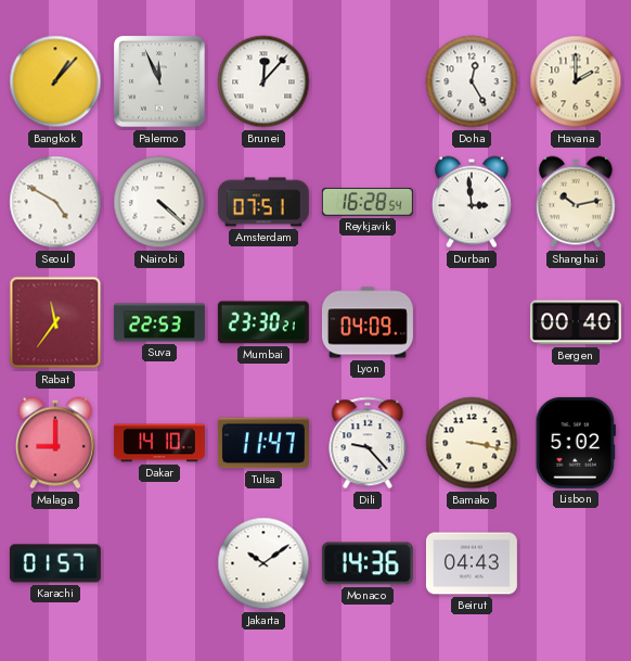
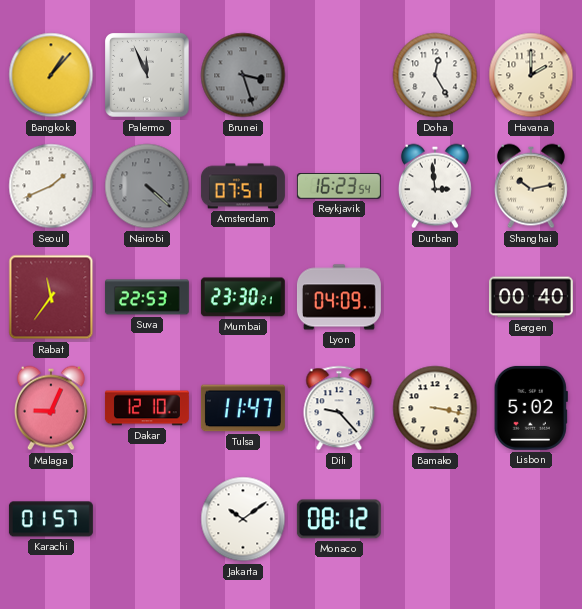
Brunei: 12:07 -> 3:27 (243, 75)
Brunei dial: white -> grey (243, 75)
Seoul: 4:50 -> 1:41 (51, 186)
Nairobi dial: white -> grey (147, 186)
Reykjavik: 16:28 -> 16:23 (339, 186)
Malaga: 9:00 -> 9:04 (51, 408)
Dakar: 14:10 -> 12:10 (147, 408)
Monaco: 14:36 -> 08:12 (339, 519)
Beirut: 04:43 -> none (472, 563)
